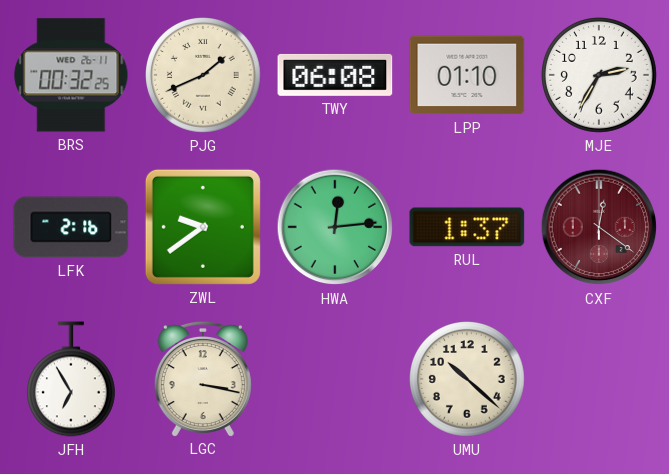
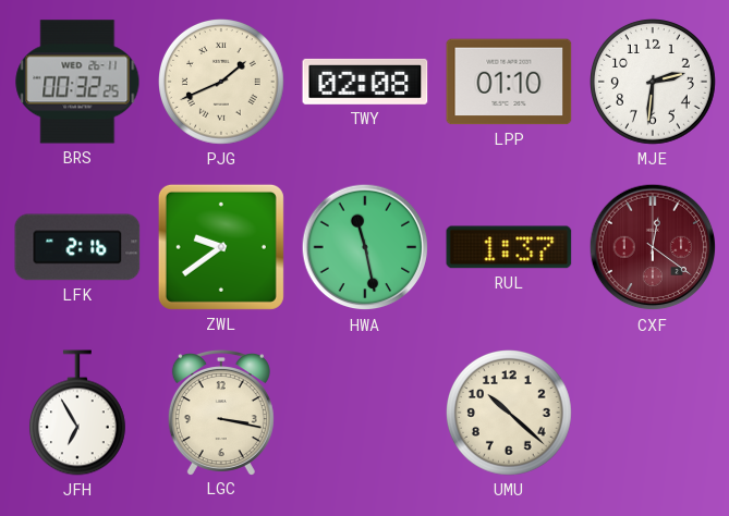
TWY: 06:08 -> 02:08 (365, 82)
MJE: 2:35 -> 2:31 (654, 83)
HWA: 12:14 -> 11:28 (365, 247)
